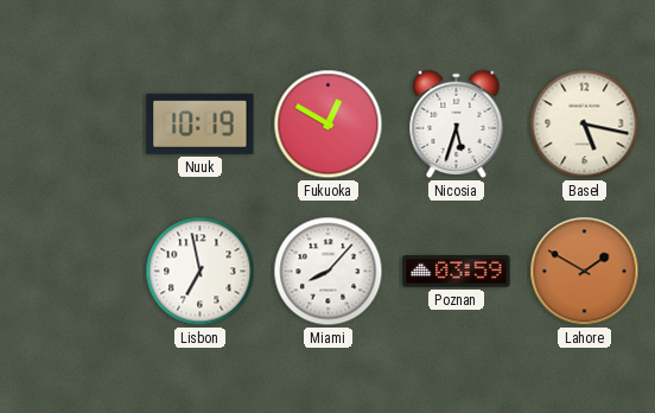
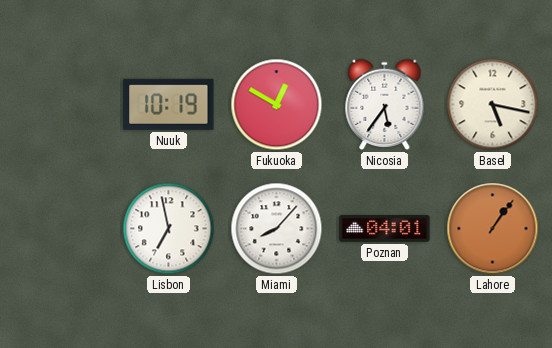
Nicosia: 5:33 -> 5:36 (385, 104)
Poznan: 03:59 -> 04:01 (385, 229)
Lahore: 1:50 -> 1:06 (493, 229)
